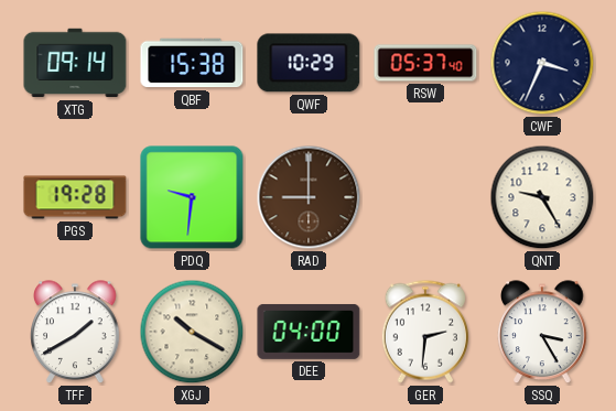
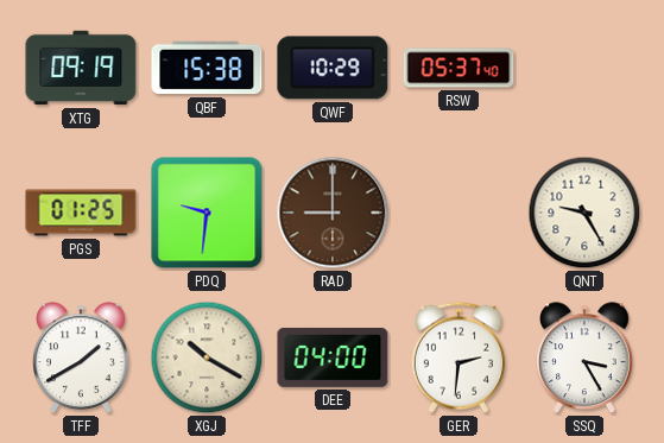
XTG: 09:14 -> 09:19 (81, 68)
CWF: 3:34 -> none (542, 63)
PGS: 19:28 -> 01:25 (81, 213)
